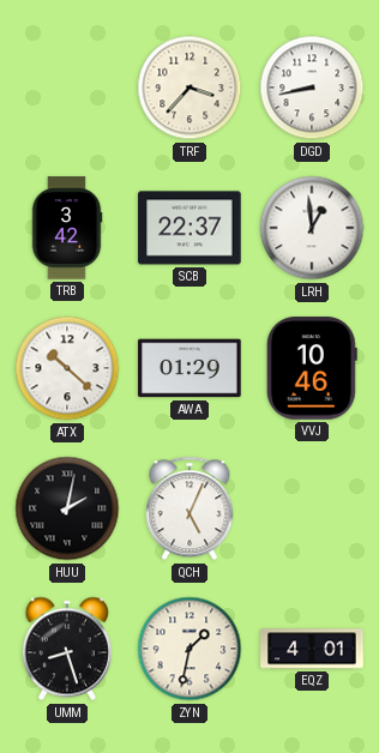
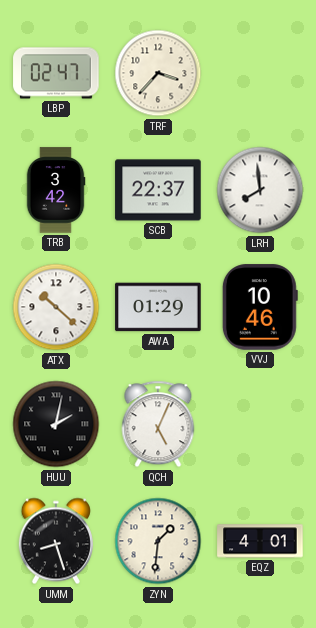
LBP: none -> 02:47 (56, 73)
DGD: 8:43 -> none (312, 88)
LRH: 12:59 -> 7:59 (260, 190)
ZYN: 1:32 -> 1:31 (158, 541)
